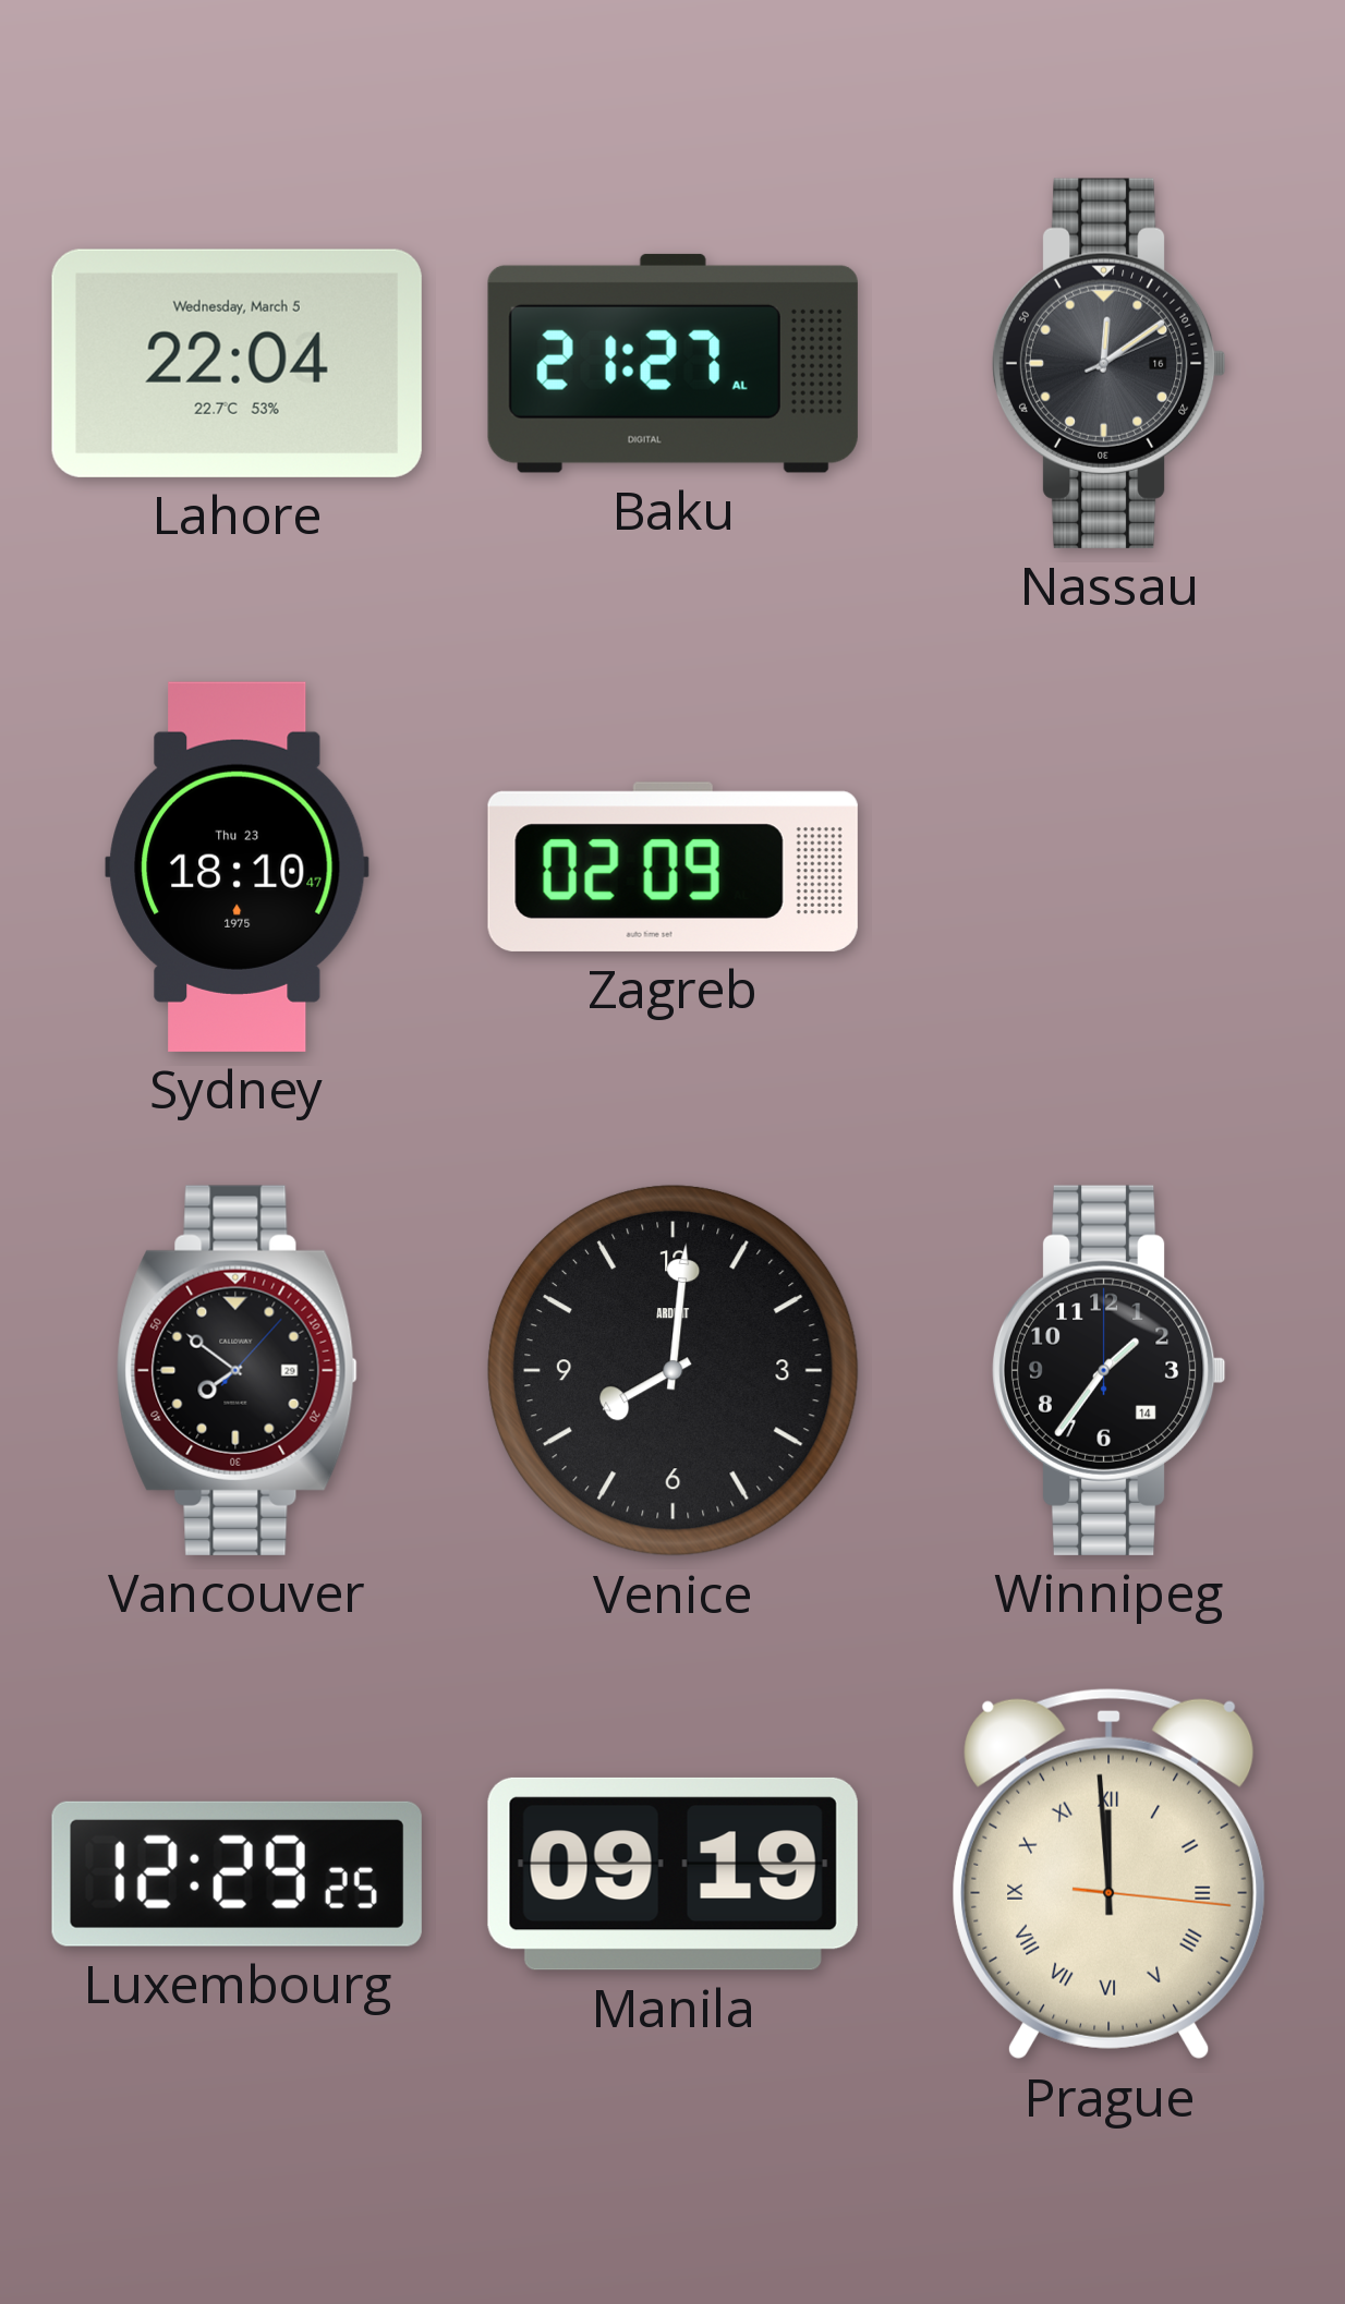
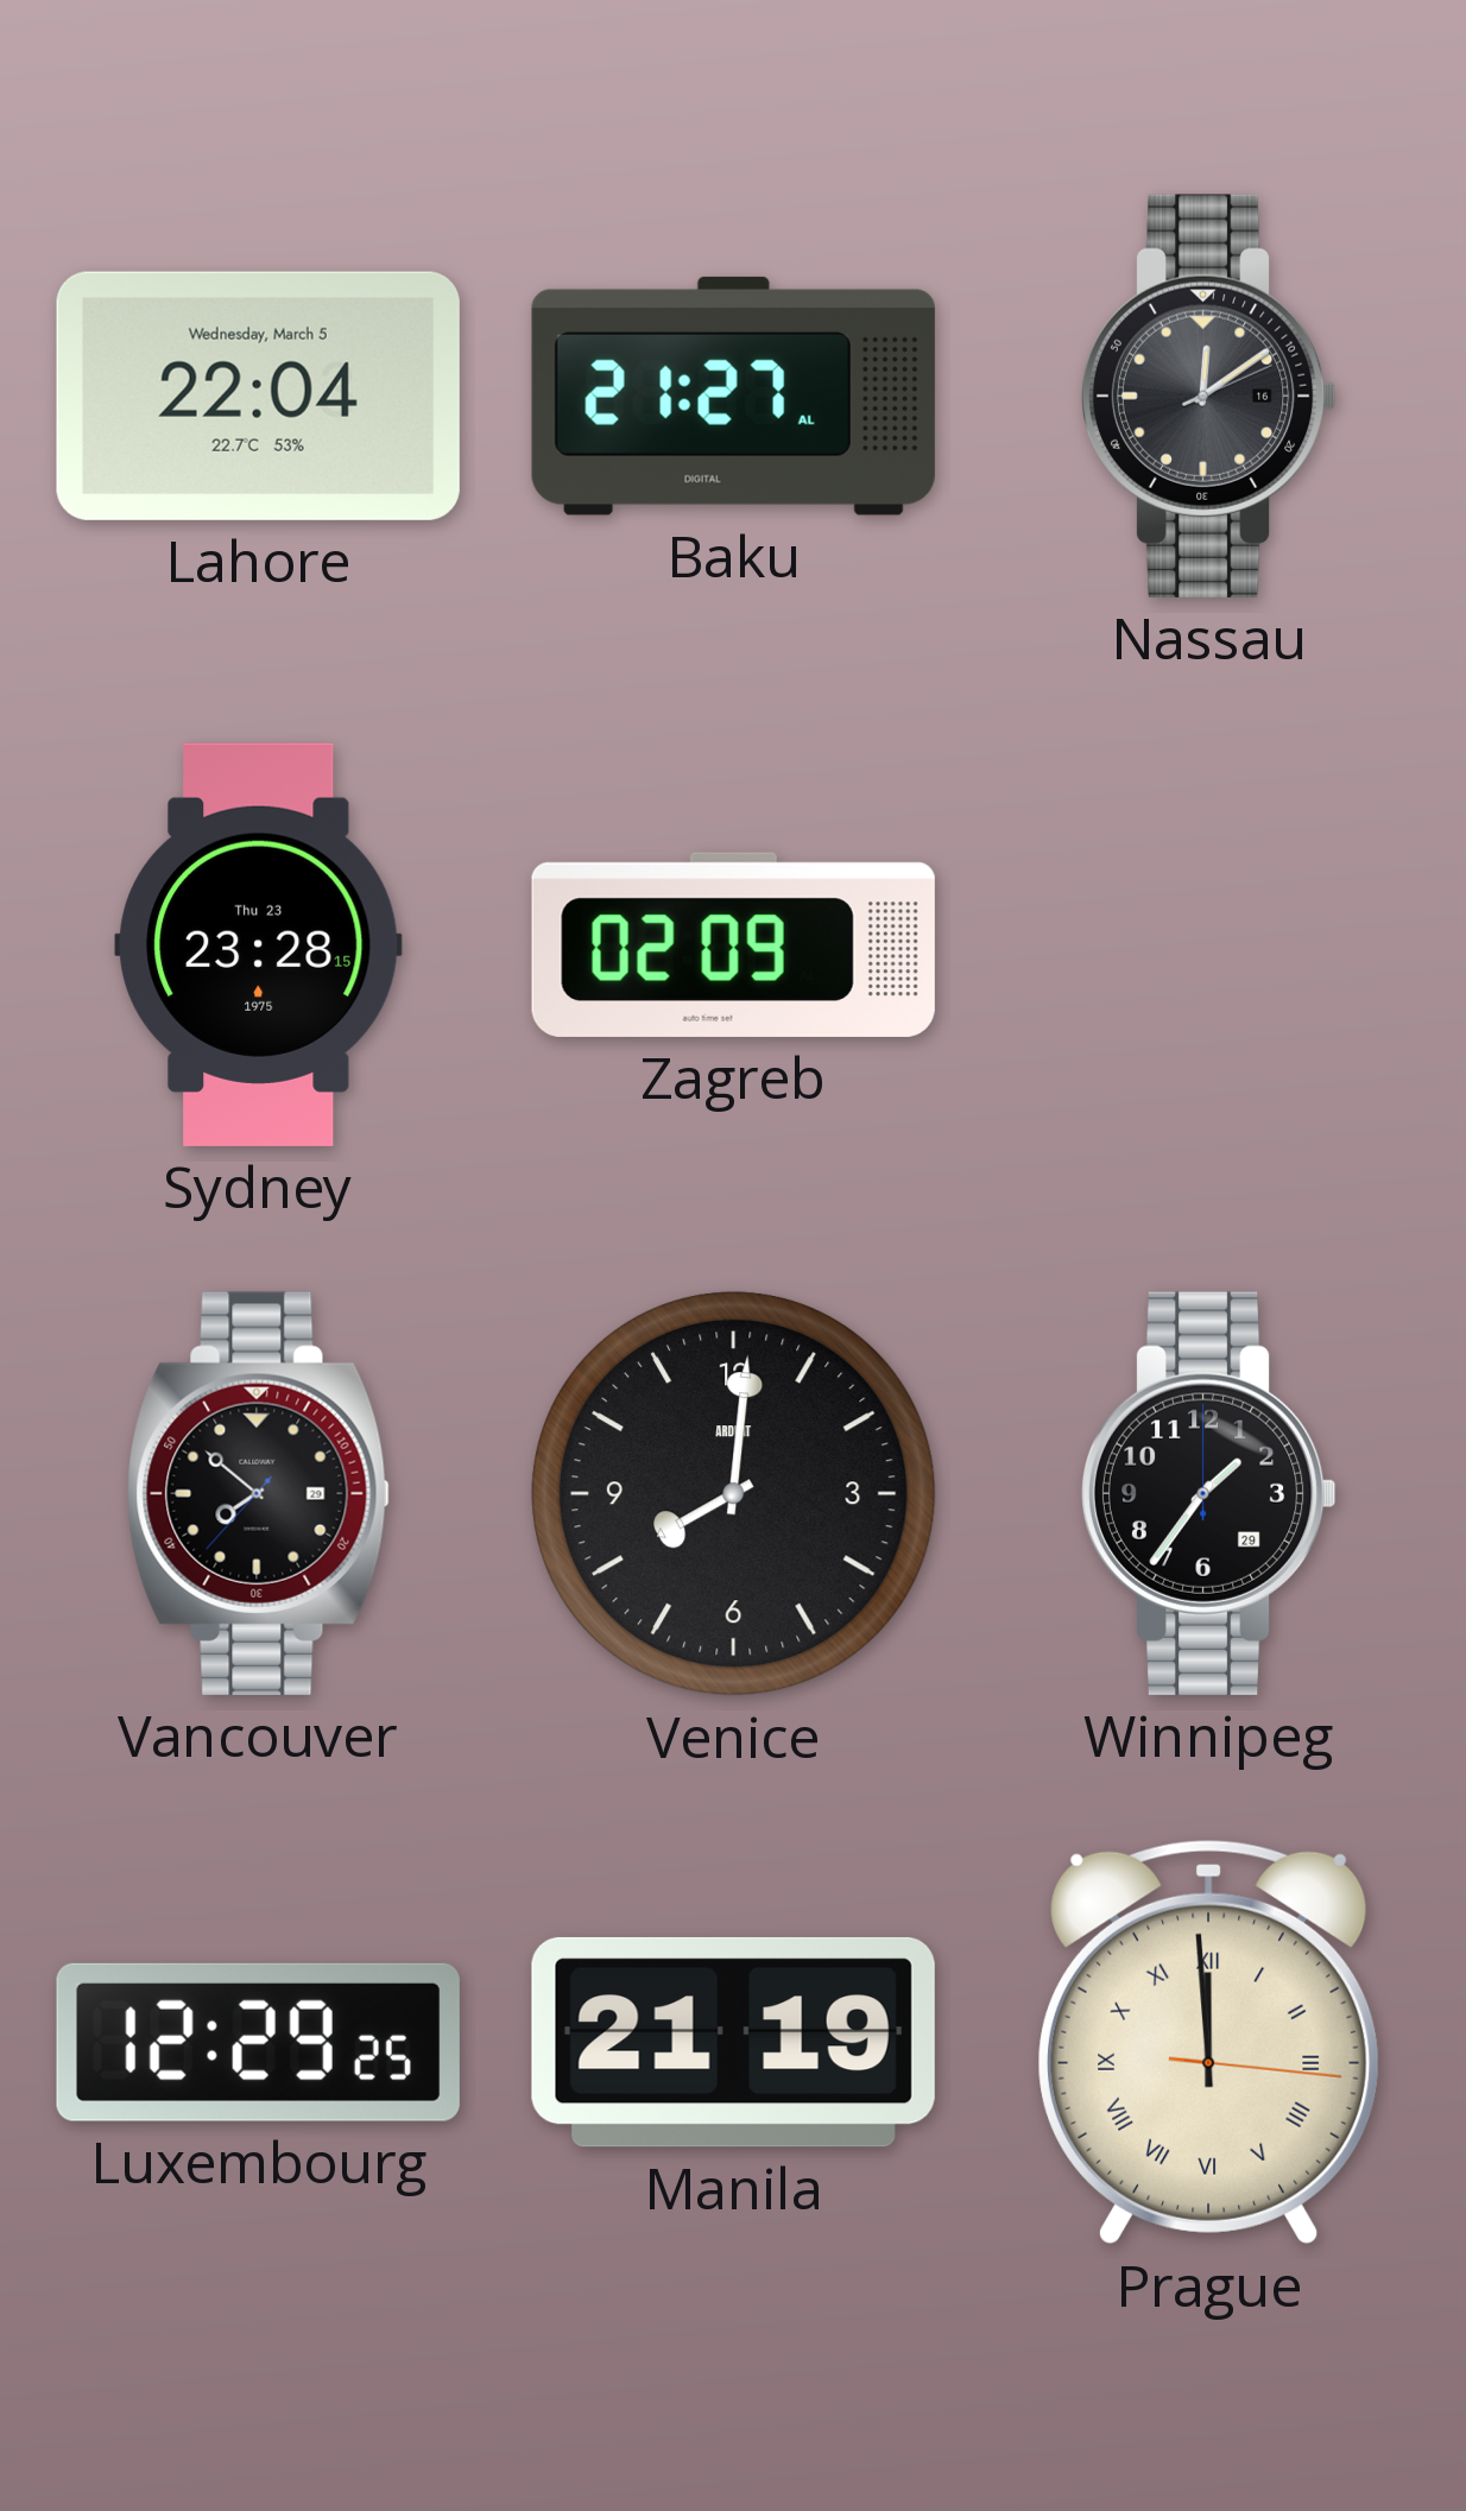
Sydney: 18:10 -> 23:28 (259, 944)
Vancouver: 7:51:07 -> 7:51:37 (258, 1493)
Winnipeg date: 14 -> 29 (1208, 1493)
Manila: 09:19 -> 21:19 (733, 2042)
